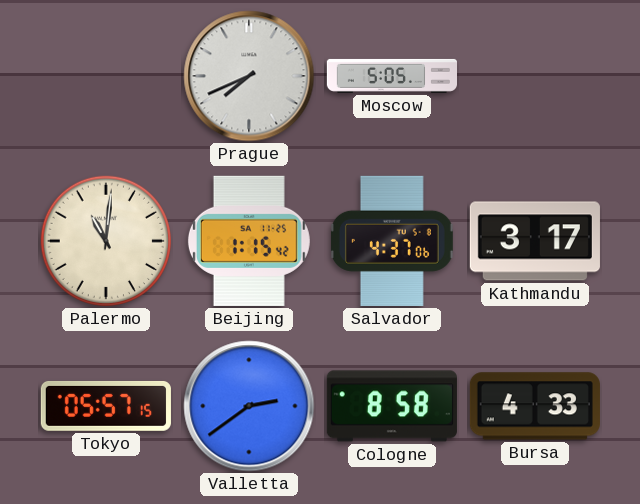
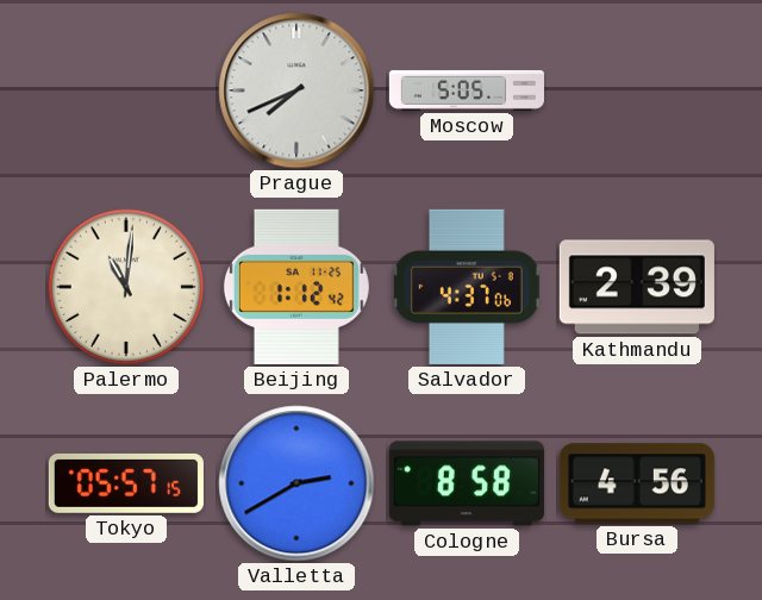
Beijing: 1:15 -> 1:12 (296, 287)
Kathmandu: 3:17 -> 2:39 (637, 287)
Valletta: 2:39 -> 2:40 (296, 483)
Bursa: 4:33 -> 4:56 (637, 483)
